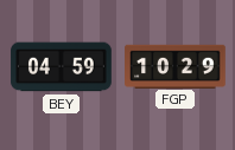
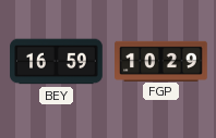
BEY: 04:59 -> 16:59 (57, 62)
